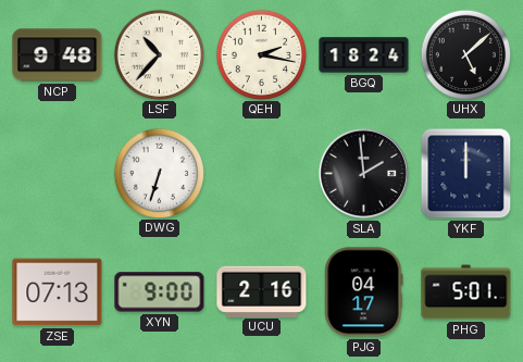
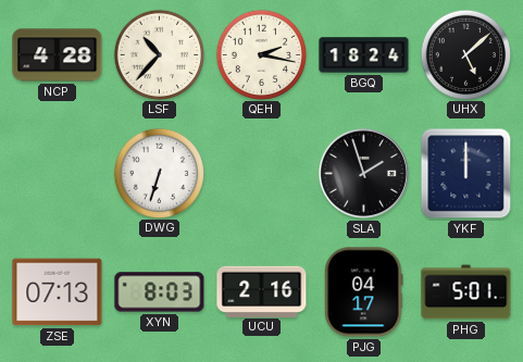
NCP: 9:48 -> 4:28 (58, 55)
SLA: 1:59 -> 1:57 (363, 173)
XYN: 9:00 -> 8:03 (160, 292)
